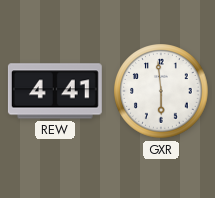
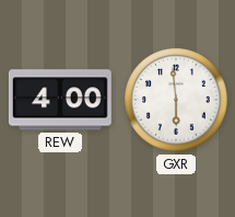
REW: 4:41 -> 4:00 (60, 100)
